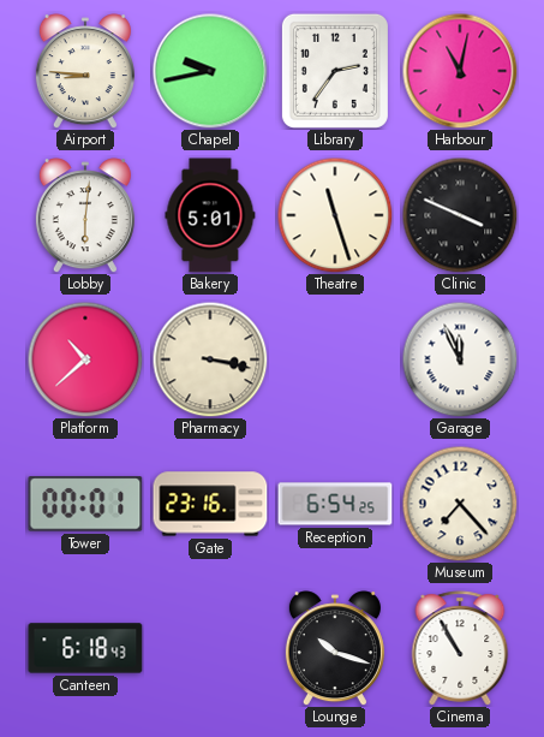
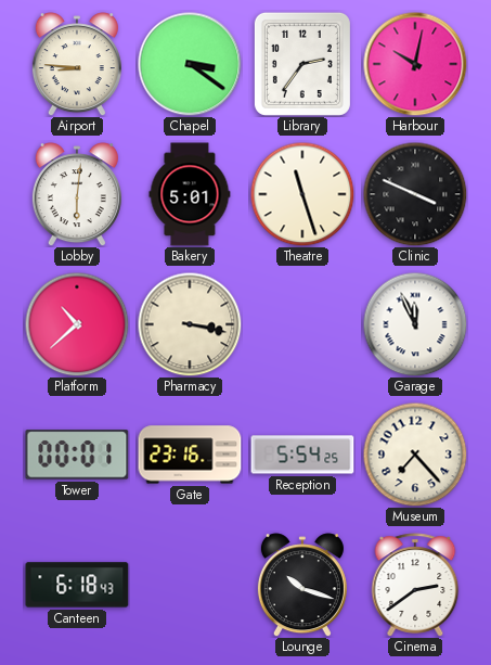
Chapel: 9:43 -> 3:21 (190, 64)
Harbour: 11:02 -> 10:02 (415, 64)
Reception: 6:54 -> 5:54 (302, 455)
Cinema: 10:55 -> 2:39 (415, 585)
